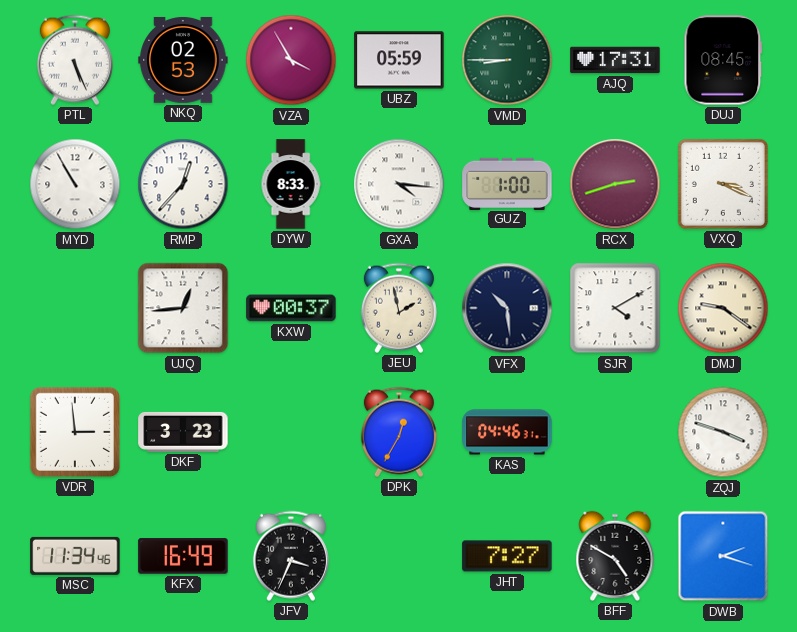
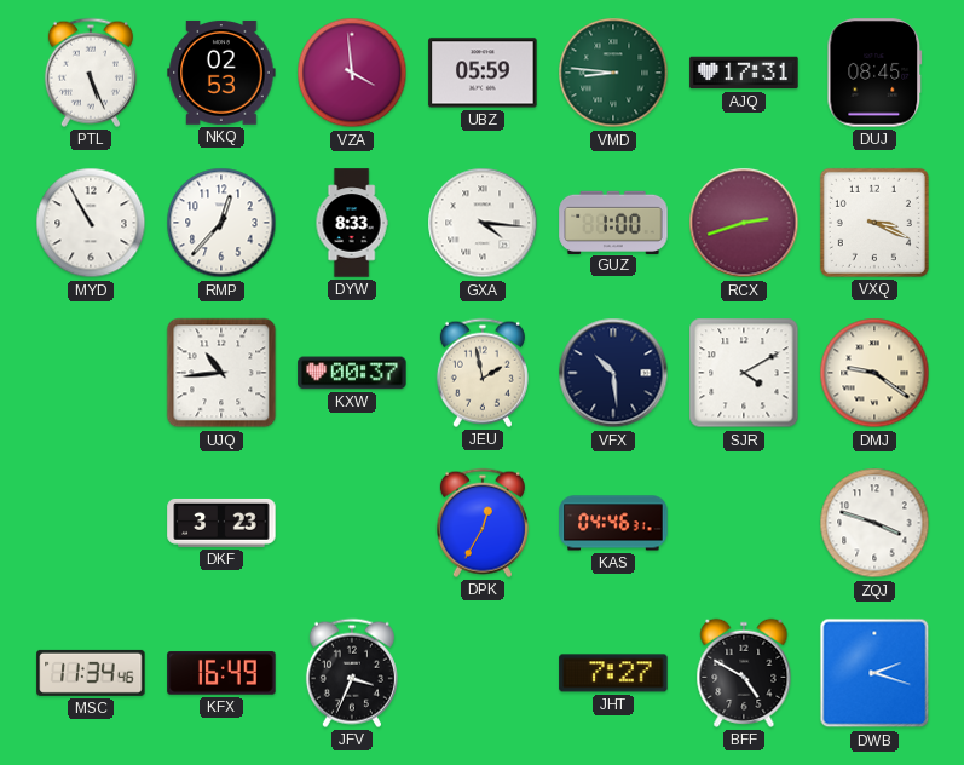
VZA: 3:55 -> 3:59 (352, 73)
VMD: 8:45 -> 8:46 (613, 73)
UJQ: 12:44 -> 10:44 (221, 373)
VDR: 2:59 -> none (75, 432)
